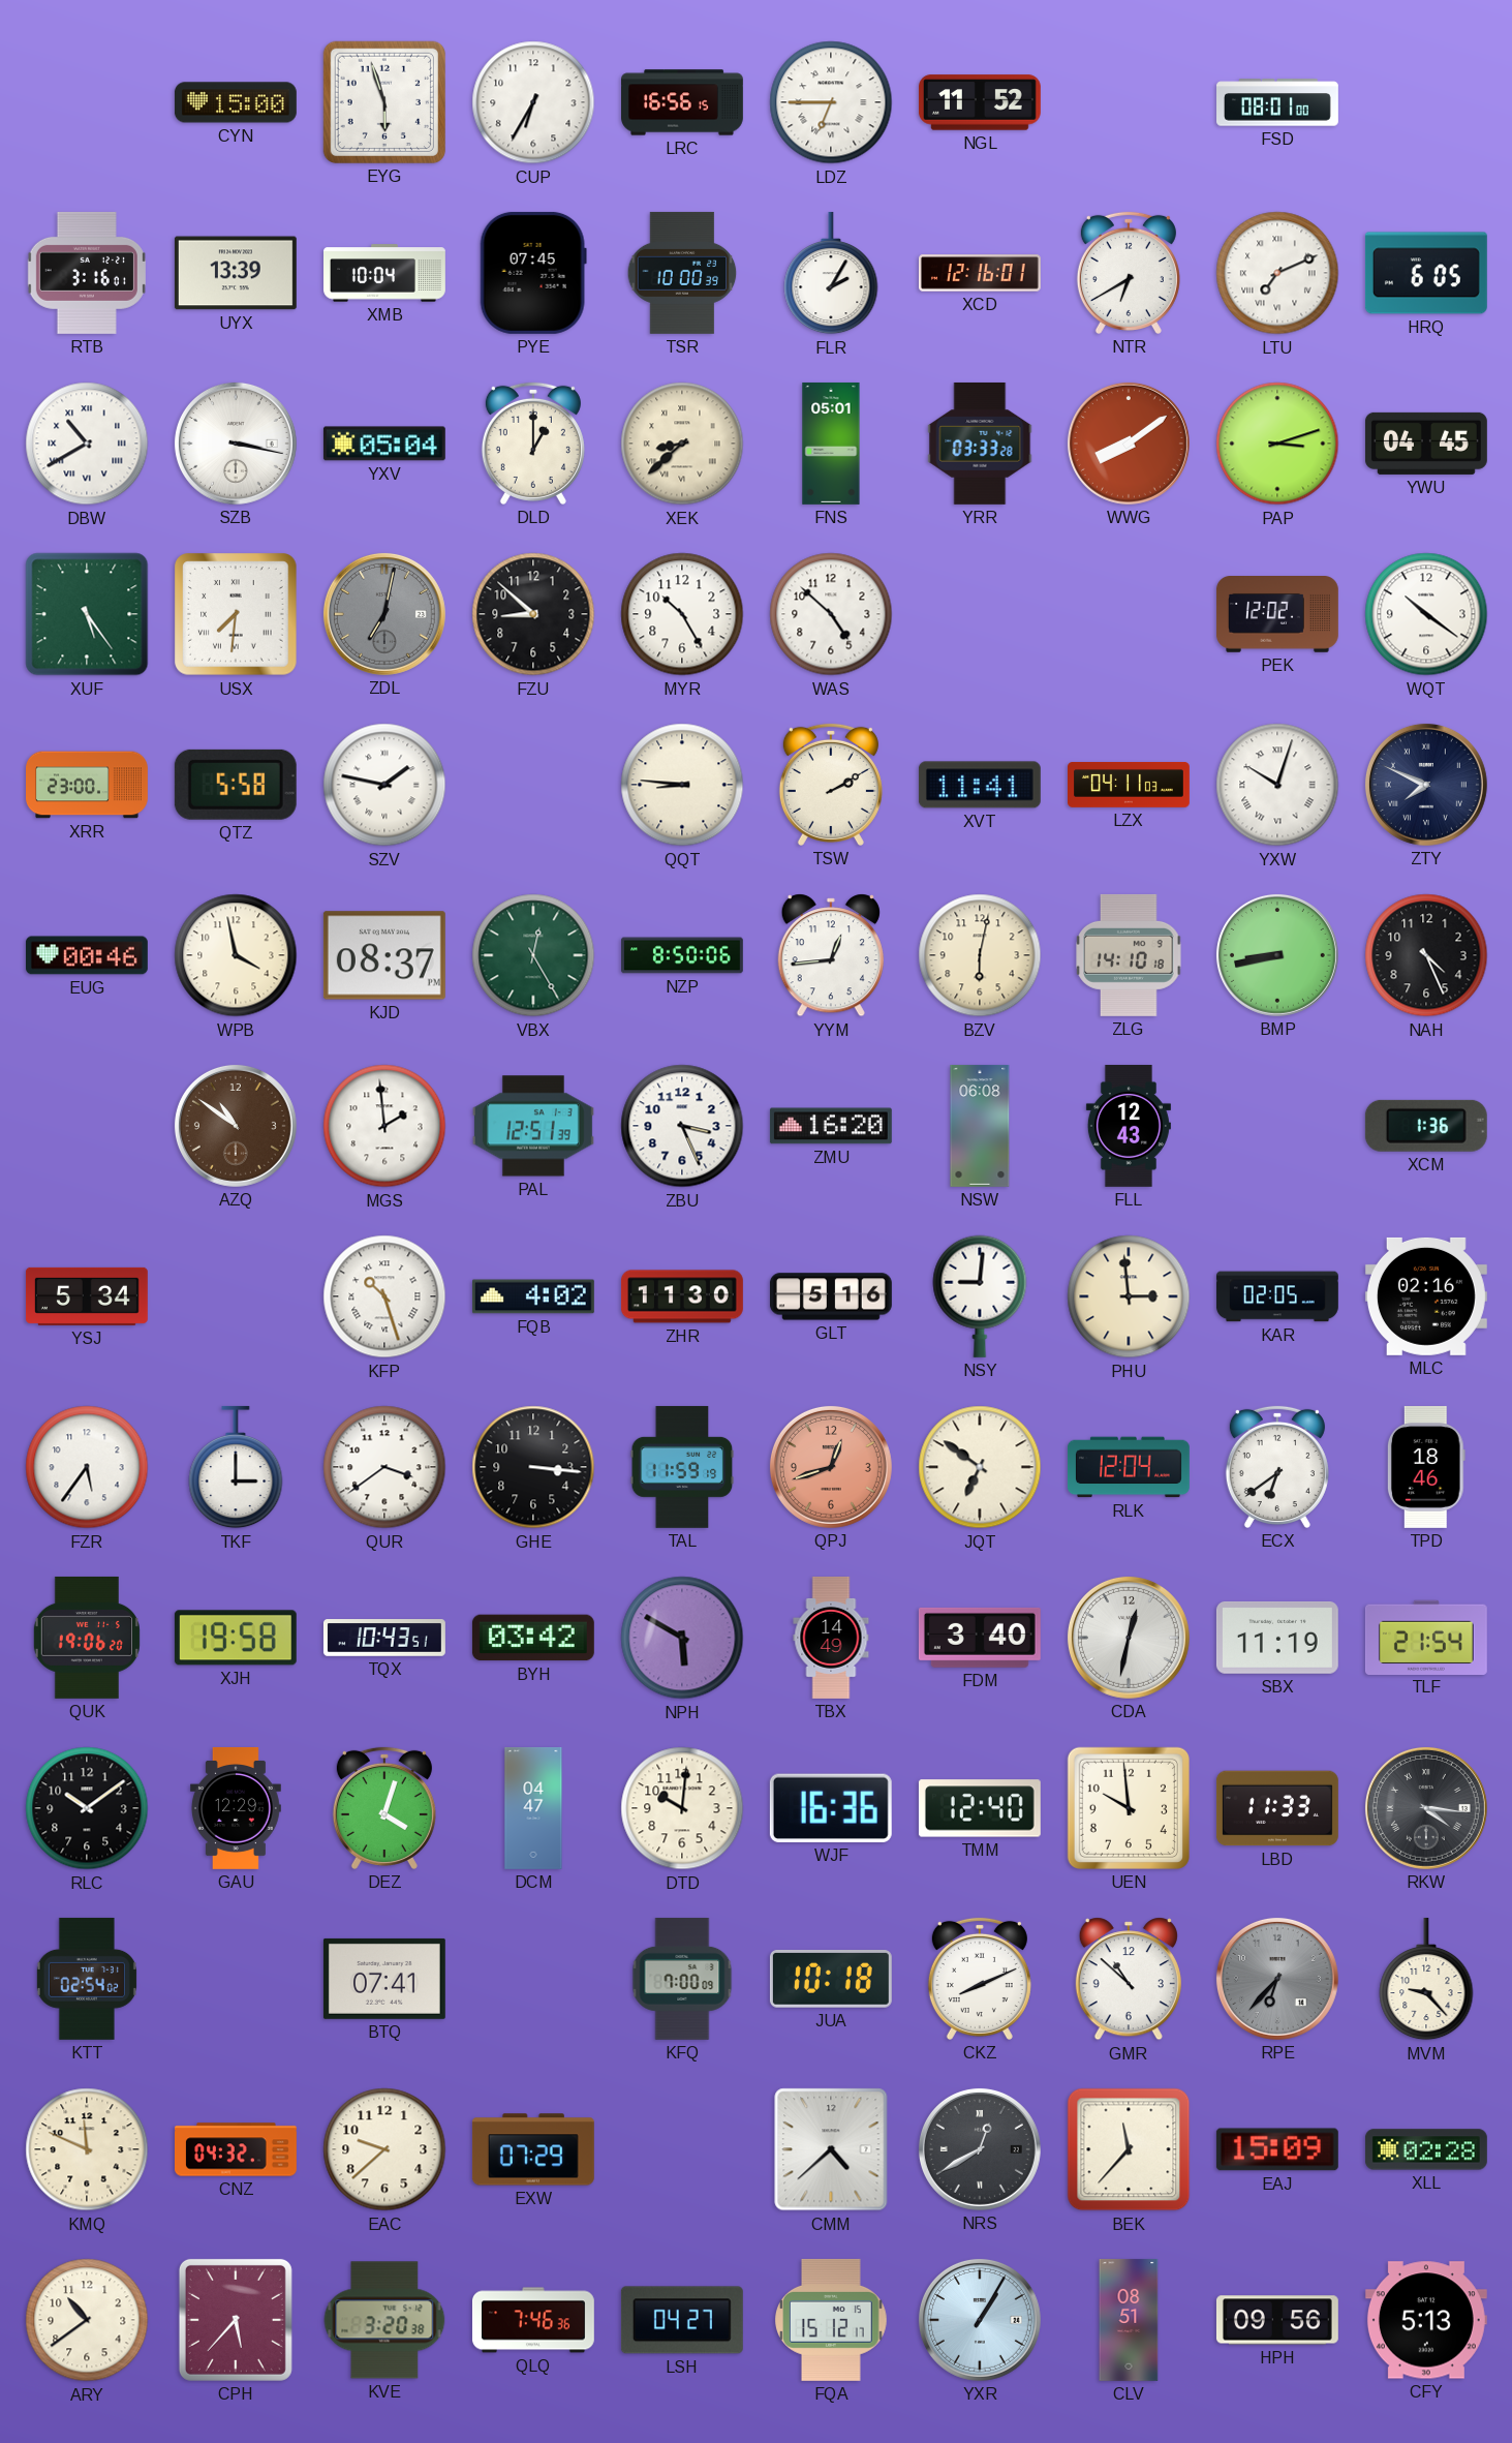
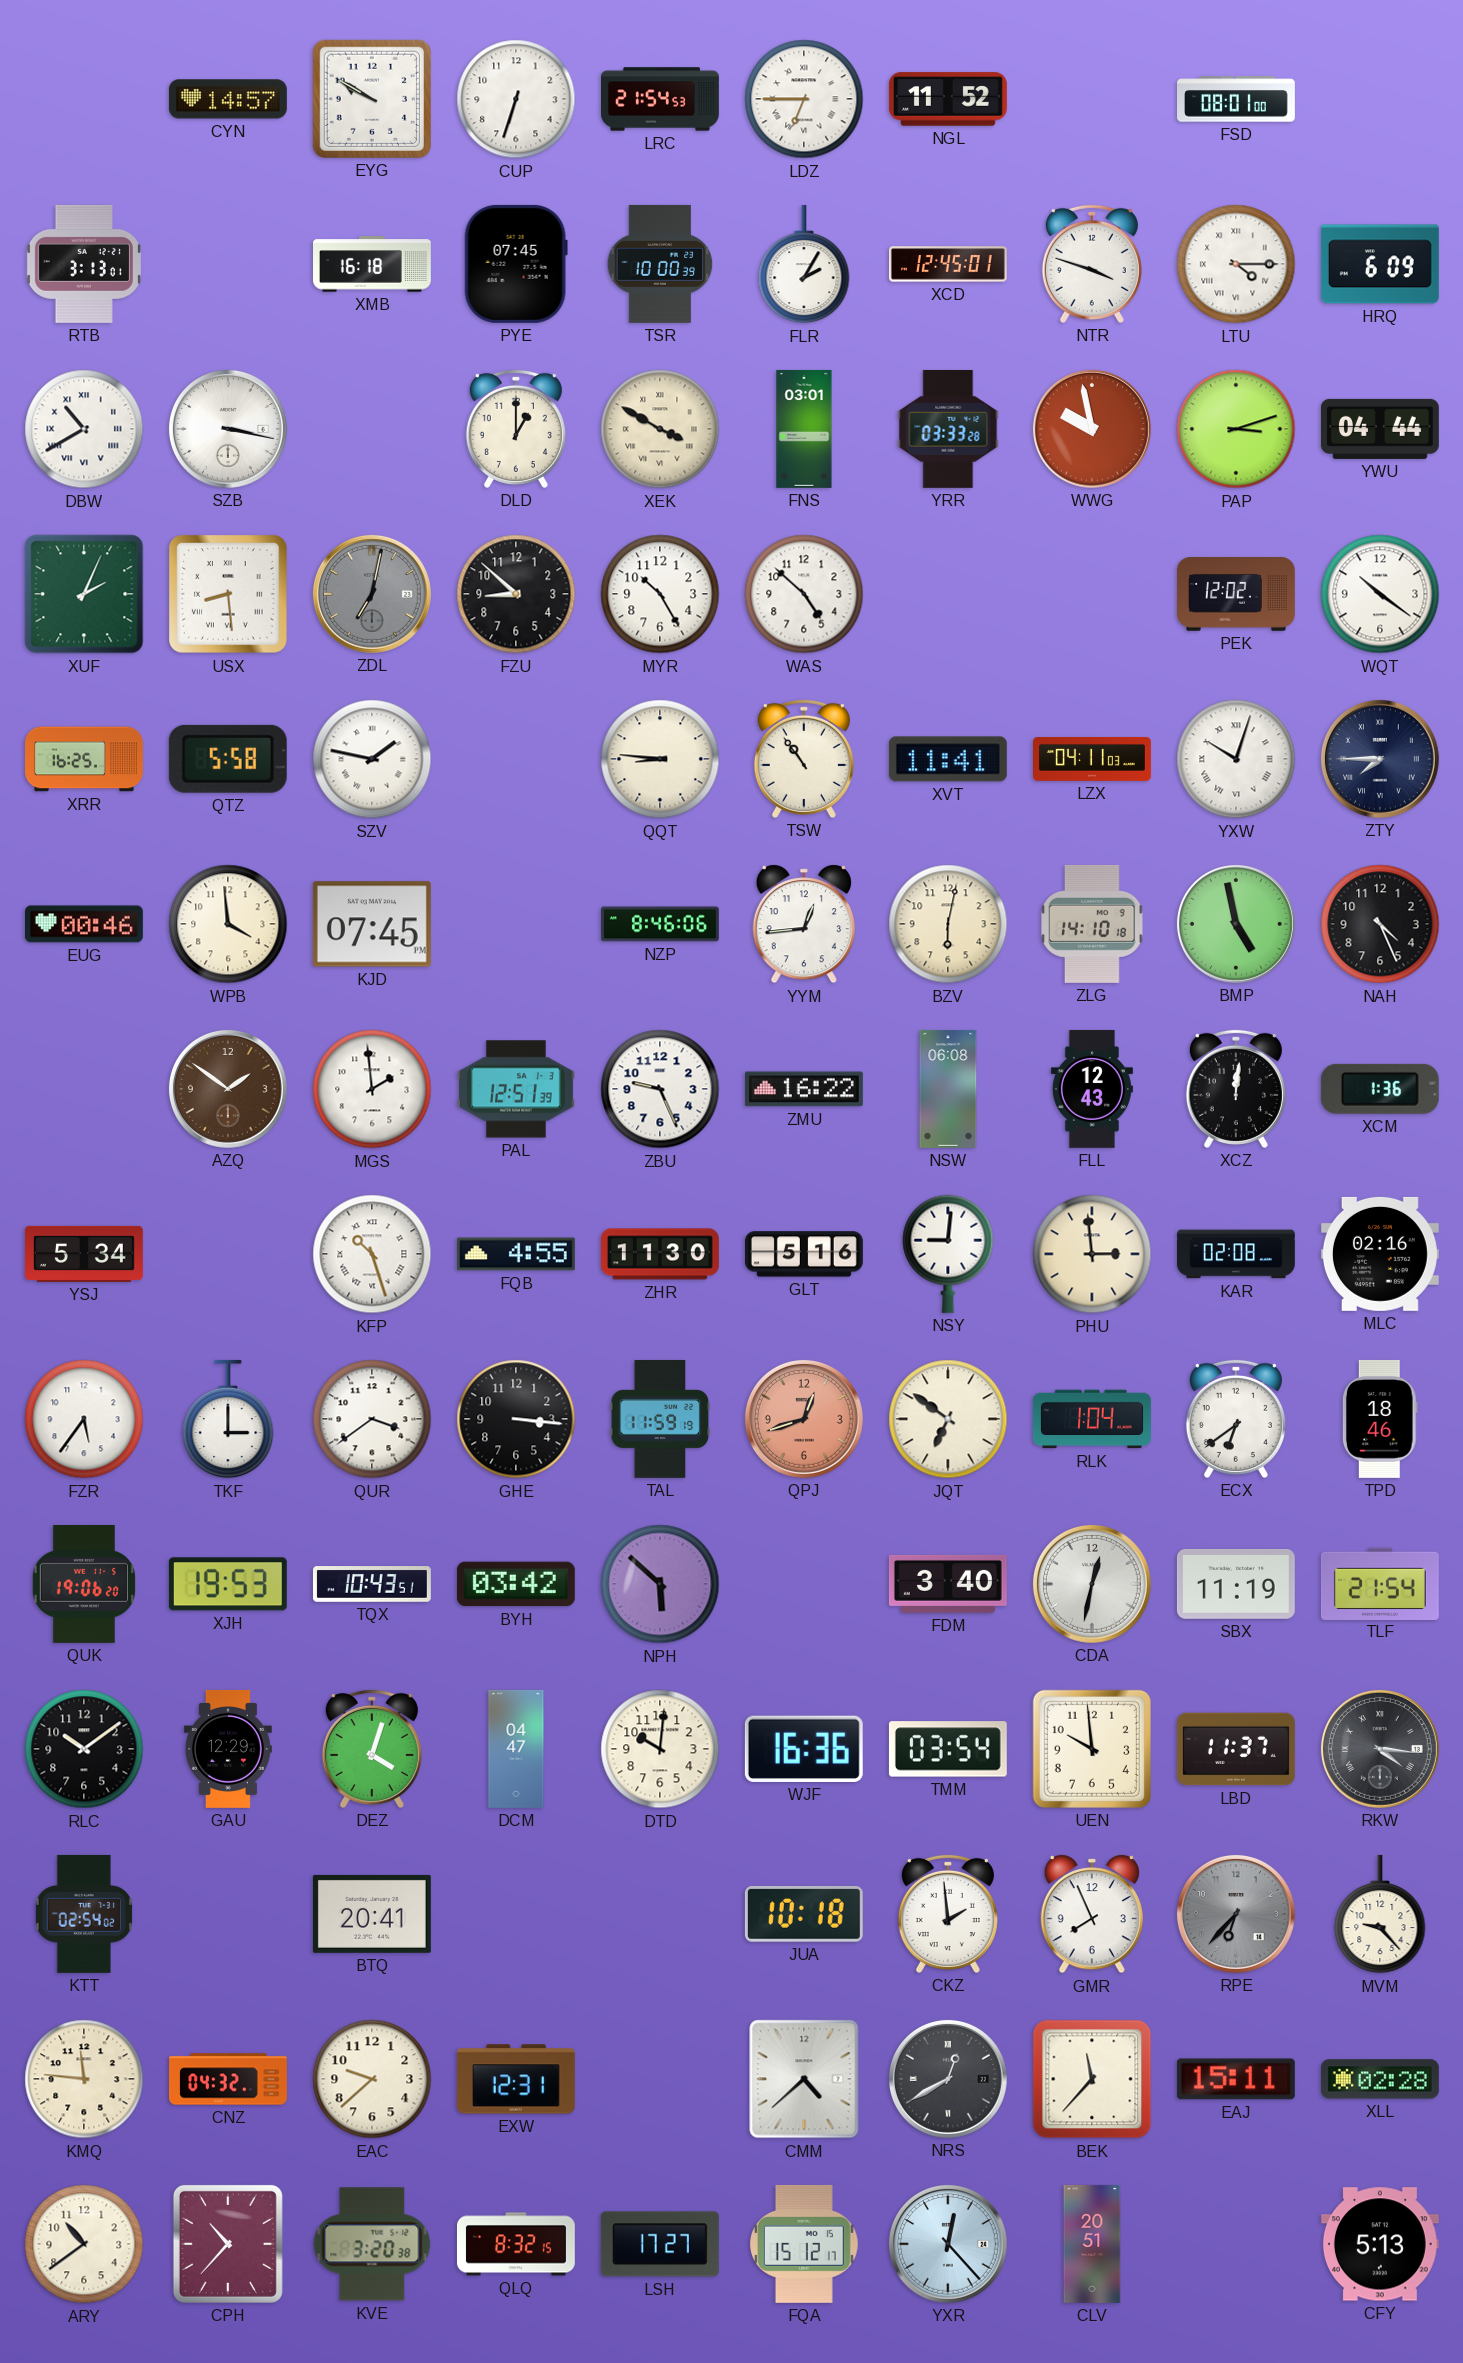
CYN: 15:00 -> 14:57 (228, 99)
EYG: 5:57 -> 9:50 (372, 99)
CUP: 6:35 -> 6:33 (516, 99)
LRC: 16:56 -> 21:54 (661, 99)
RTB: 3:16 -> 3:13 (84, 264)
UYX: 13:39 -> none (236, 273)
XMB: 10:04 -> 16:18 (373, 264)
XCD: 12:16 -> 12:45 (949, 264)
NTR: 6:40 -> 3:48 (1092, 264)
LTU: 7:11 -> 4:15 (1236, 264)
HRQ: 6:05 -> 6:09 (1380, 264)
YXV: 05:04 -> none (384, 444)
XEK: 8:38 -> 3:50 (660, 429)
FNS: 05:01 -> 03:01 (804, 429)
WWG: 8:09 -> 9:58 (1092, 429)
YWU: 04:45 -> 04:44 (1380, 429)
XUF: 5:24 -> 2:04 (84, 594)
USX: 7:31 -> 8:29 (228, 594)
XRR: 23:00 -> 16:25 (85, 759)
TSW: 2:10 -> 10:54 (804, 759)
ZTY: 7:49 -> 7:45 (1380, 759)
WPB: 3:58 -> 3:59 (228, 924)
KJD: 08:37 -> 07:45 (372, 924)
VBX: 12:25 -> none (533, 955)
NZP: 8:50 -> 8:46 (660, 924)
BMP: 8:43 -> 4:58 (1236, 924)
AZQ: 10:51 -> 1:51 (228, 1089)
ZBU: 3:26 -> 9:26 (660, 1089)
ZMU: 16:20 -> 16:22 (804, 1089)
XCZ: none -> 12:01 (1236, 1089)
FQB: 4:02 -> 4:55 (516, 1254)
KAR: 02:05 -> 02:08 (1236, 1254)
RLK: 12:04 -> 1:04 (1092, 1419)
XJH: 19:58 -> 19:53 (228, 1584)
NPH: 5:50 -> 5:52 (660, 1584)
TBX: 14:49 -> none (831, 1638)
TMM: 12:40 -> 03:54 (948, 1749)
LBD: 11:33 -> 11:37 (1236, 1749)
BTQ: 07:41 -> 20:41 (372, 1914)
KFQ: 7:00 -> none (682, 1979)
CKZ: 8:11 -> 1:59 (948, 1914)
GMR: 10:52 -> 7:56 (1092, 1914)
KMQ: 11:49 -> 11:46 (84, 2079)
EXW: 07:29 -> 12:31 (516, 2079)
EAJ: 15:09 -> 15:11 (1236, 2079)
CPH: 5:37 -> 10:37 (228, 2244)
QLQ: 7:46 -> 8:32 (516, 2244)
LSH: 04:27 -> 17:27 (660, 2244)
YXR: 1:05 -> 12:23 (948, 2244)
CLV: 08:51 -> 20:51 (1092, 2244)
HPH: 09:56 -> none (1277, 2320)
